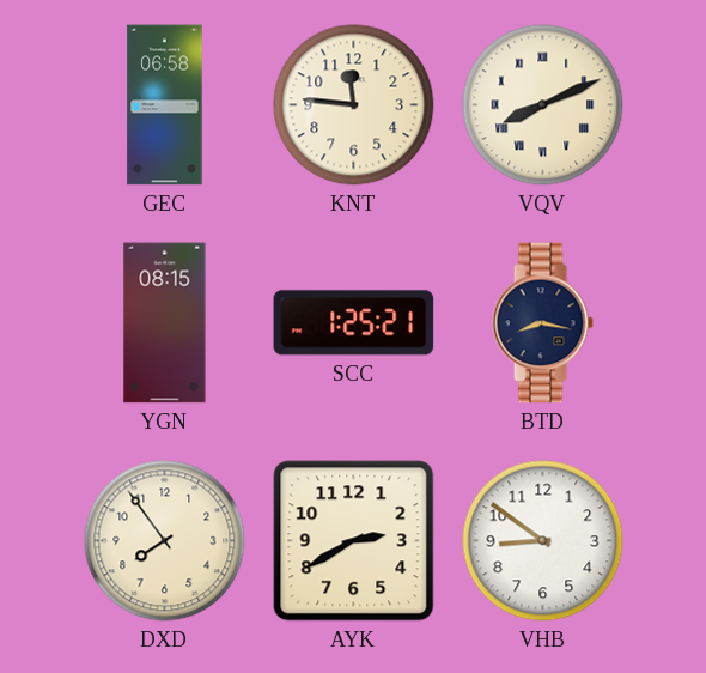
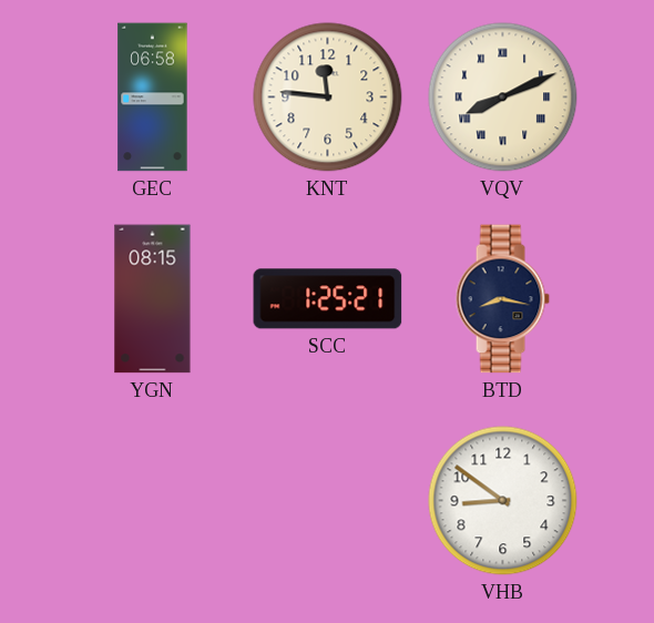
DXD: 7:54 -> none (165, 541)
AYK: 2:40 -> none (354, 541)
